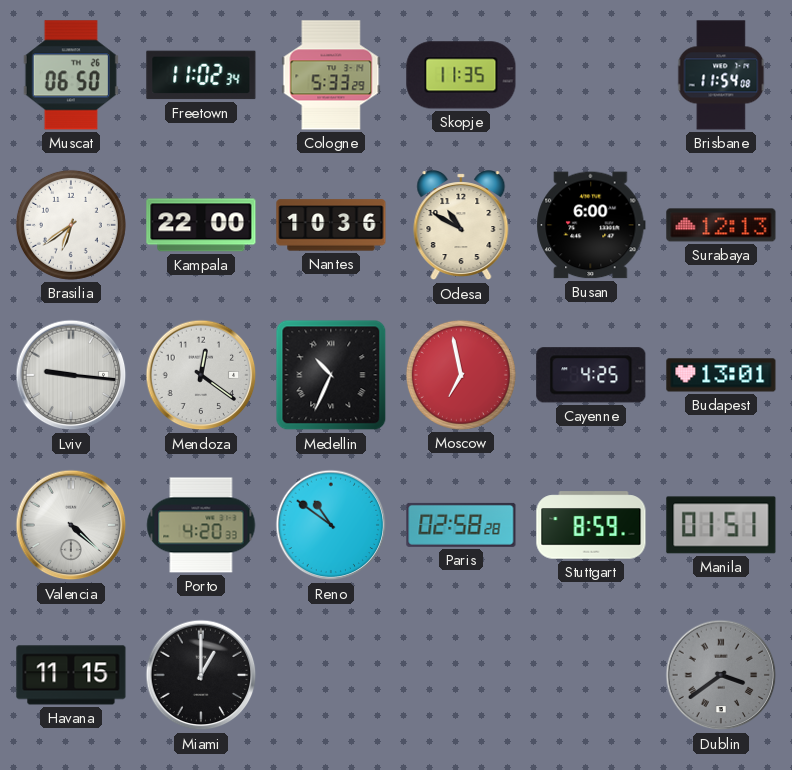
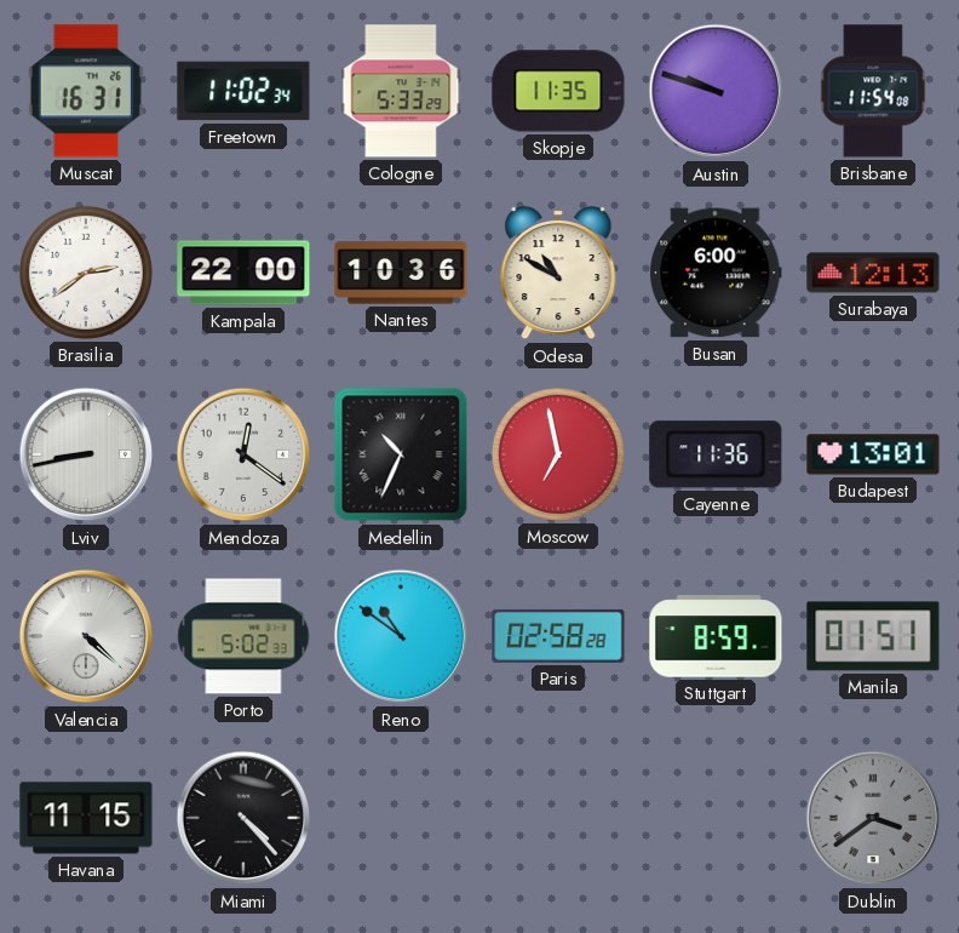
Muscat: 06:50 -> 16:31 (86, 91)
Austin: none -> 9:48 (716, 91)
Brasilia: 6:39 -> 2:39 (86, 273)
Lviv: 9:16 -> 8:43 (86, 454)
Cayenne: 4:25 -> 11:36 (716, 454)
Porto: 4:20 -> 5:02 (243, 636)
Miami: 1:00 -> 4:23 (243, 818)
